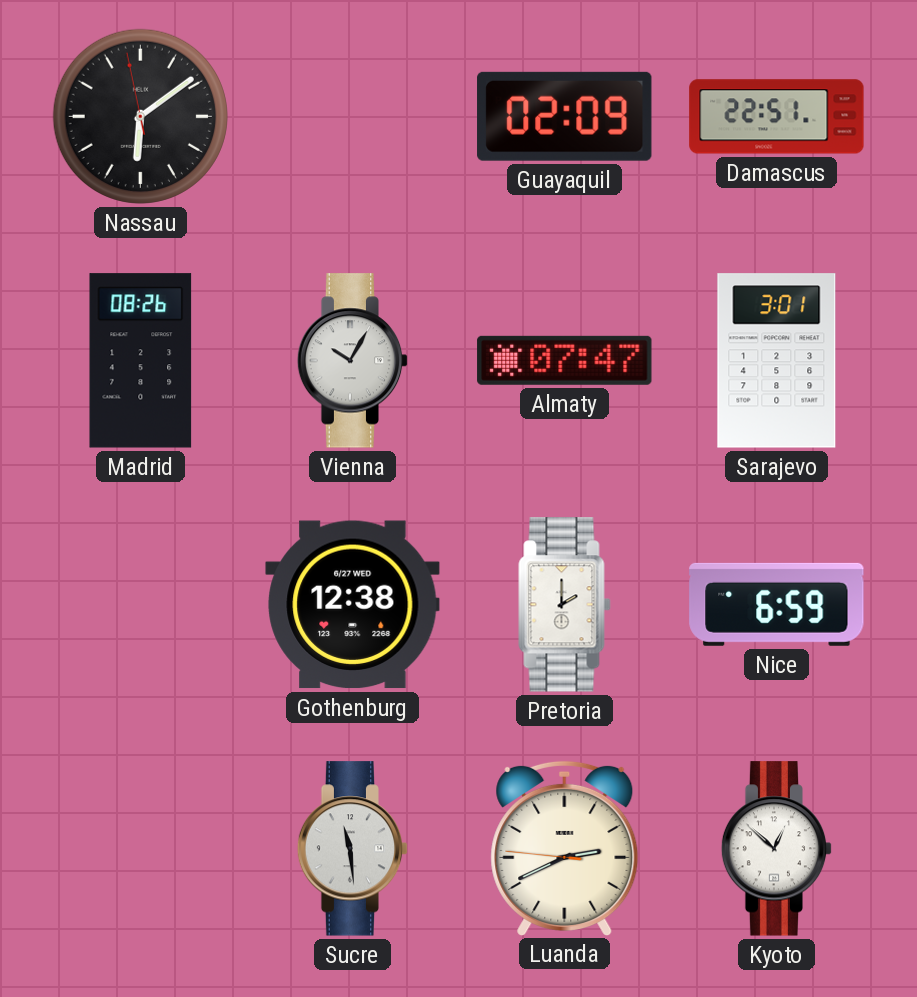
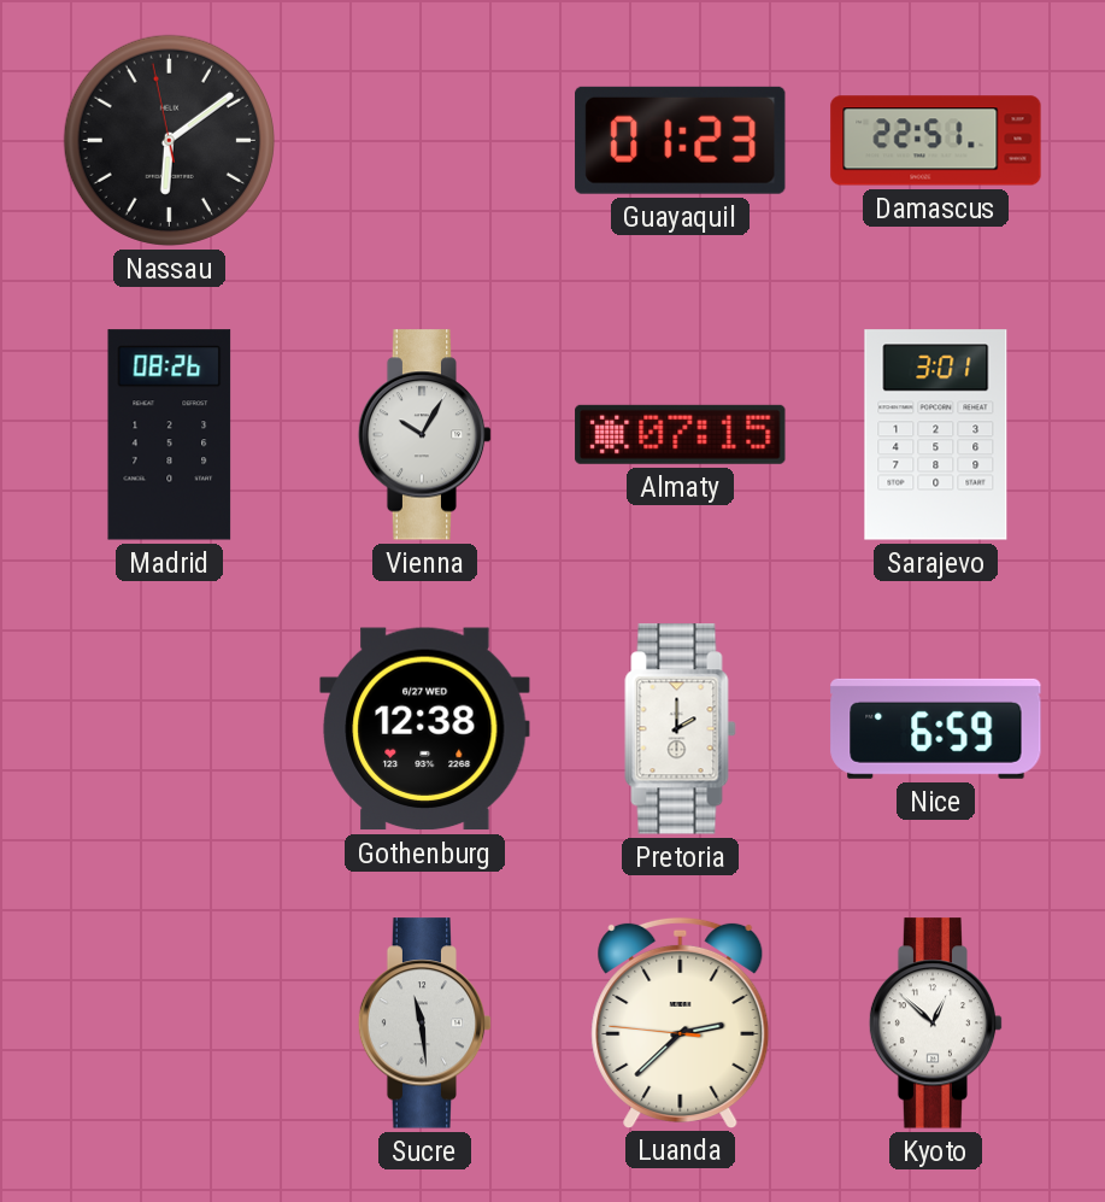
Guayaquil: 02:09 -> 01:23 (681, 140)
Almaty: 07:47 -> 07:15 (681, 434)
Luanda: 2:40 -> 2:37 (681, 1022)
